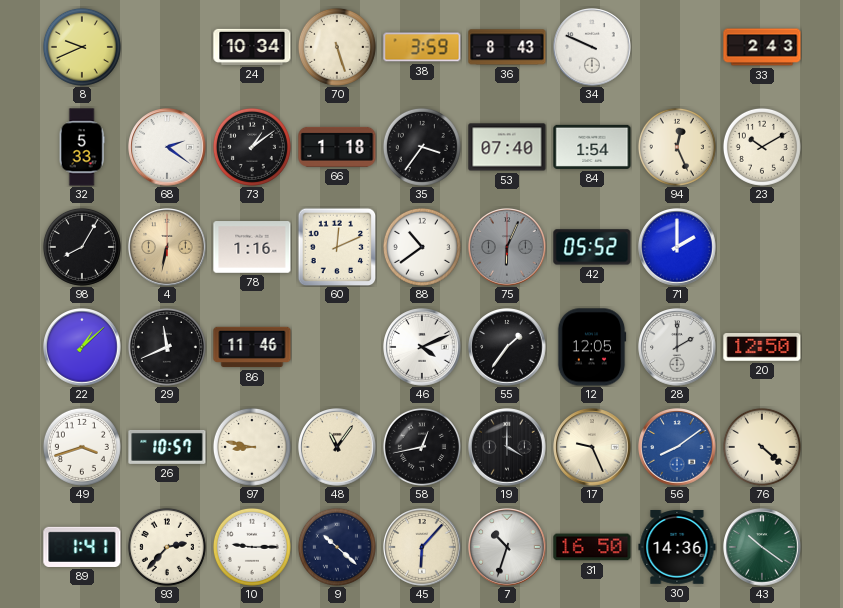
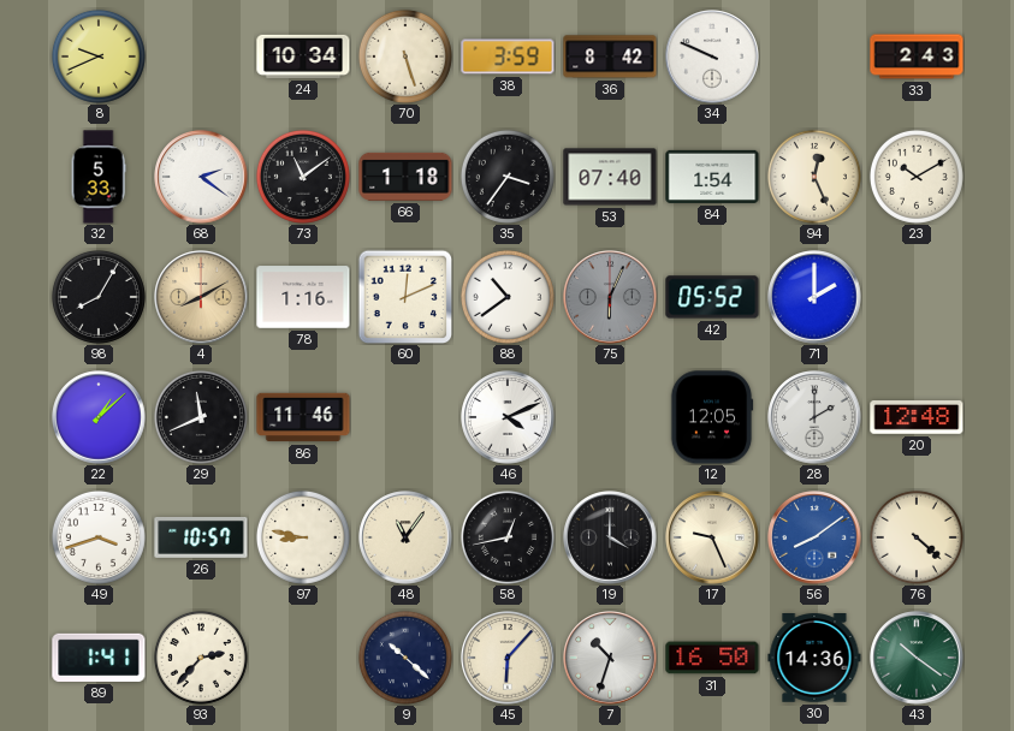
36: 8:43 -> 8:42 (610, 57)
73: 1:09 -> 11:09 (303, 177)
4: 6:32 -> 8:10 (201, 297)
55: 1:36 -> none (507, 347)
20: 12:50 -> 12:48 (917, 418)
10: 9:15 -> none (252, 547)
